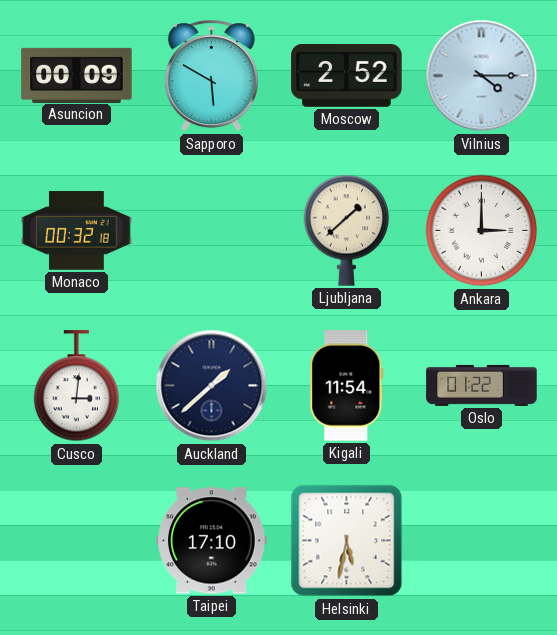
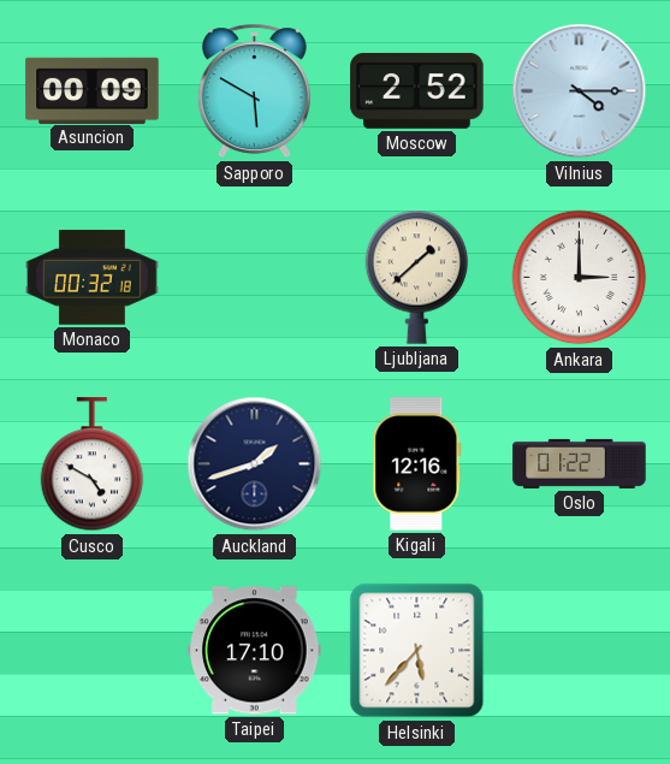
Cusco: 3:01 -> 4:50 (93, 464)
Auckland: 1:38 -> 1:42 (255, 464)
Kigali: 11:54 -> 12:16 (417, 464)
Helsinki: 5:32 -> 5:37 (417, 651)
